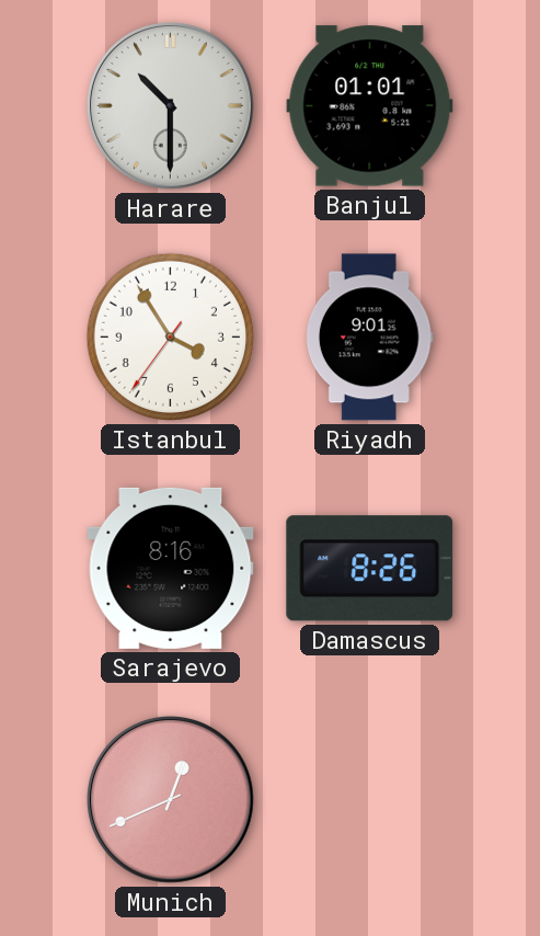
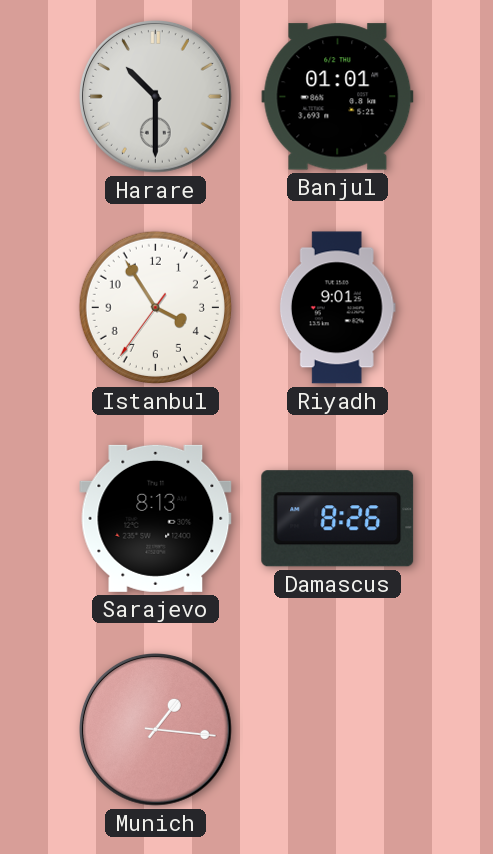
Sarajevo: 8:16 -> 8:13 (156, 518)
Munich: 12:41 -> 1:16 (156, 730)
